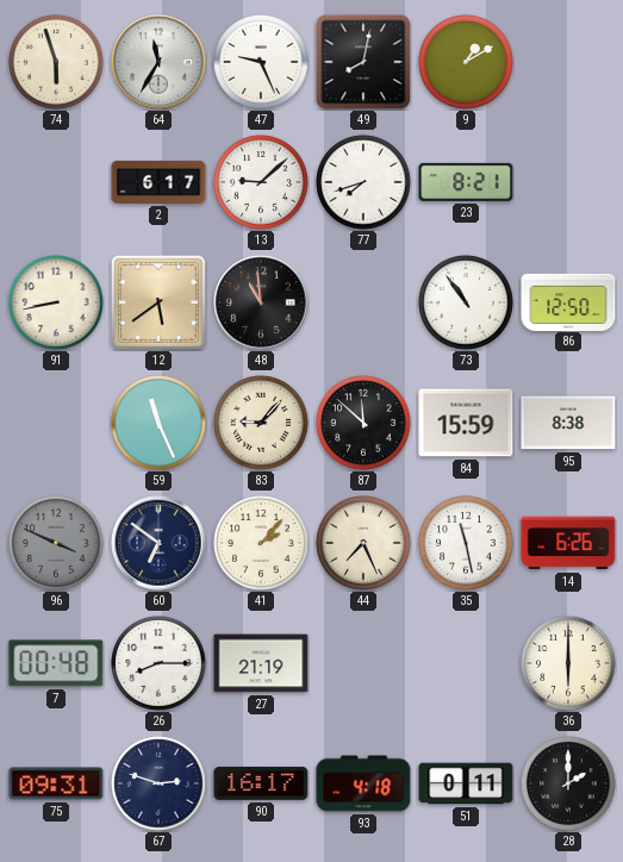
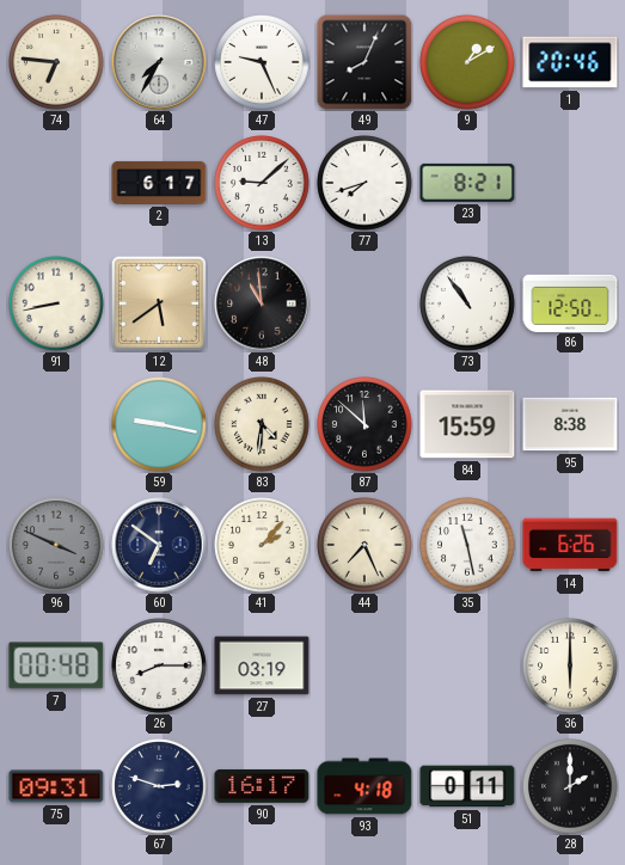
74: 5:57 -> 6:46 (56, 62)
64: 11:35 -> 7:35 (159, 62)
49: 8:02 -> 8:04 (364, 62)
1: none -> 20:46 (570, 62)
59: 11:26 -> 9:17 (159, 424)
83: 9:07 -> 4:31 (262, 424)
27: 21:19 -> 03:19 (262, 665)
